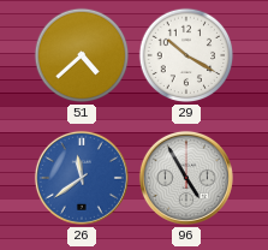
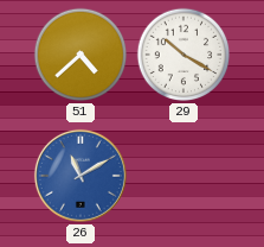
26: 11:39 -> 11:10 (81, 176)
96: 4:55 -> none (186, 178)
